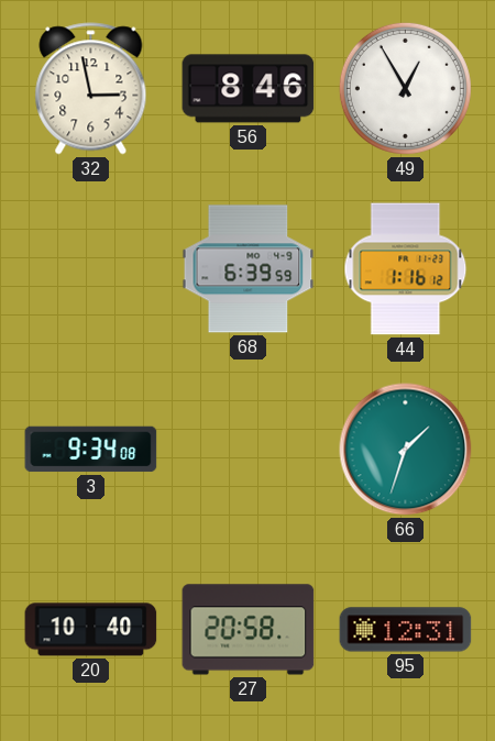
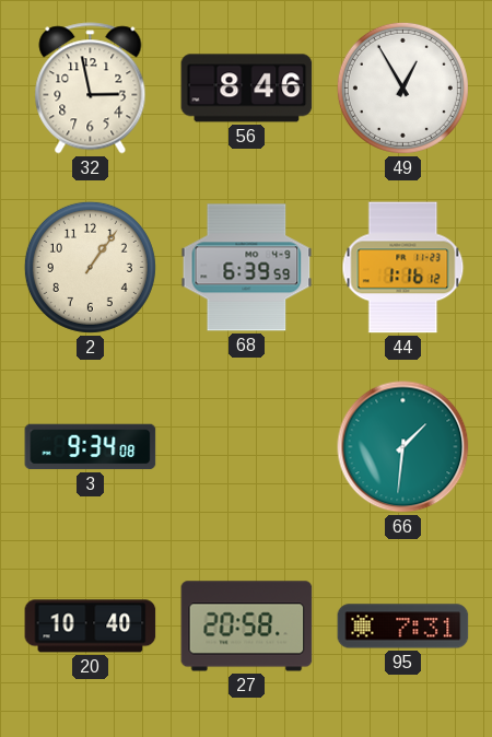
2: none -> 1:06 (90, 267)
66: 1:33 -> 1:31 (403, 447)
95: 12:31 -> 7:31 (403, 627)
